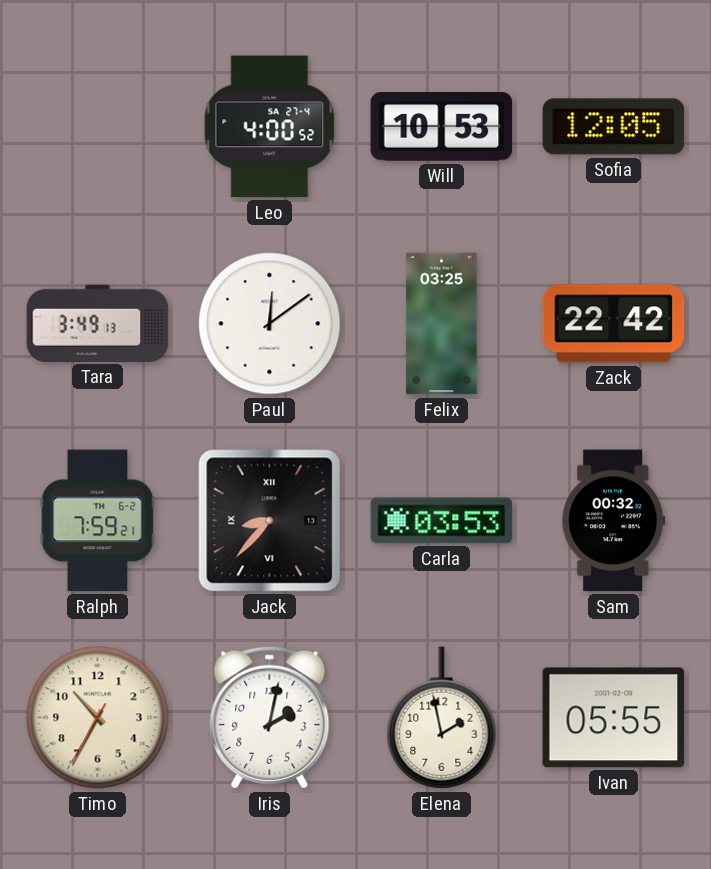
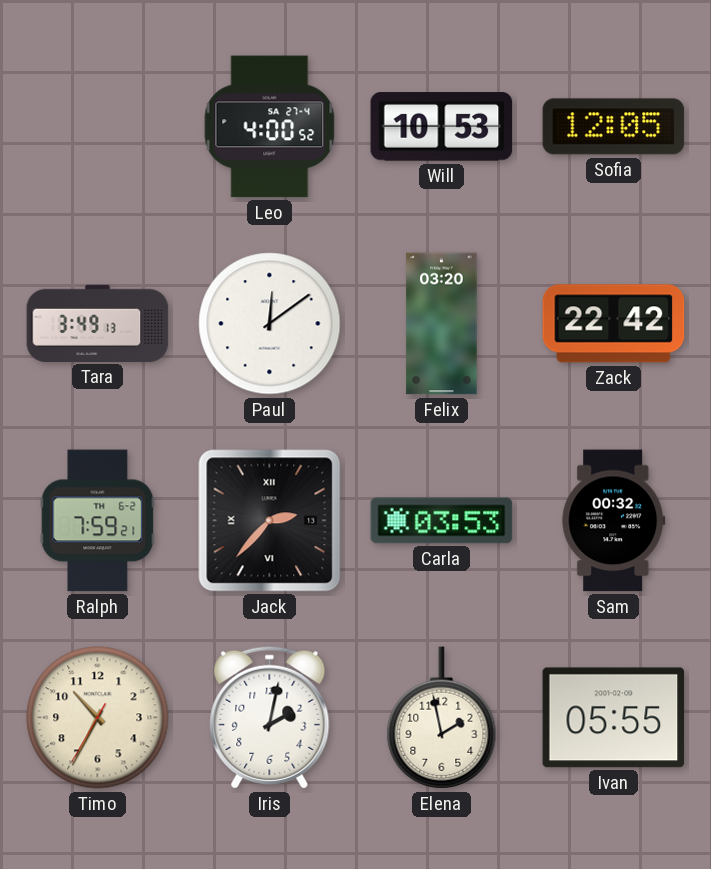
Felix: 03:25 -> 03:20 (442, 324)
Jack: 8:37 -> 2:37 (270, 521)
